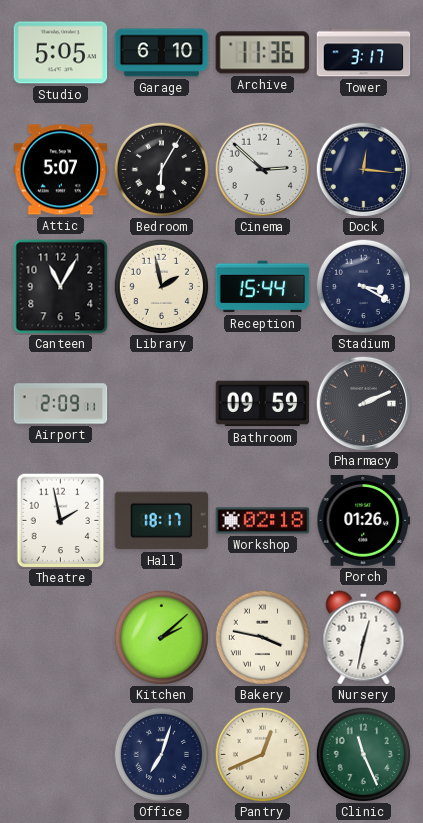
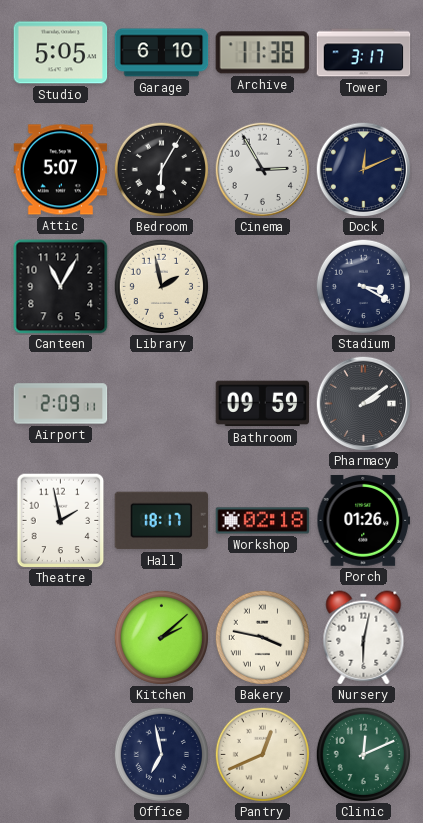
Archive: 11:36 -> 11:38 (263, 53)
Cinema: 2:52 -> 2:55 (262, 169)
Dock: 12:16 -> 12:11 (363, 169)
Reception: 15:44 -> none (263, 287)
Pharmacy: 2:11 -> 2:09 (363, 403)
Nursery: 12:32 -> 6:02 (364, 638)
Office: 7:03 -> 6:58 (161, 754)
Clinic: 11:26 -> 12:11 (363, 754)
